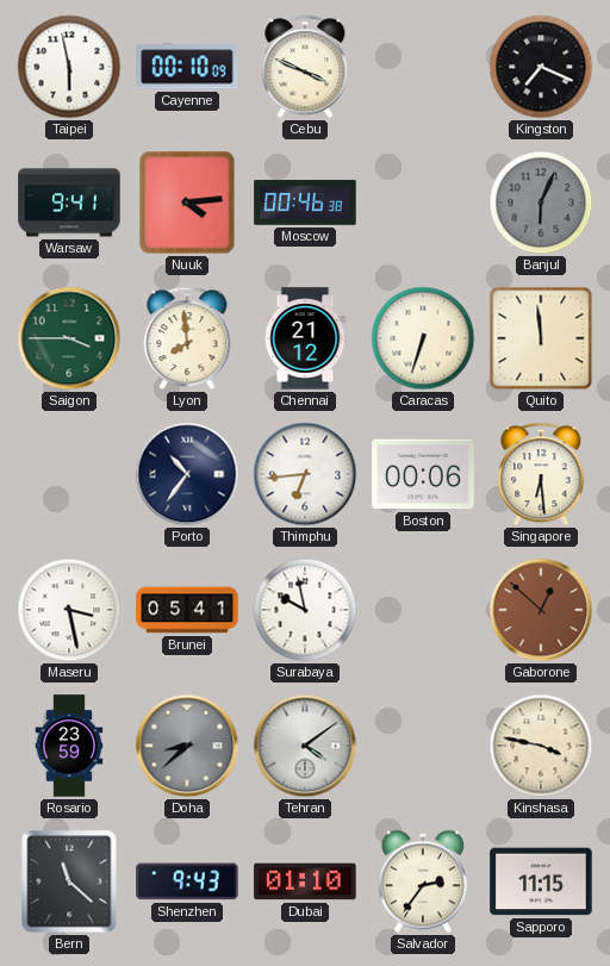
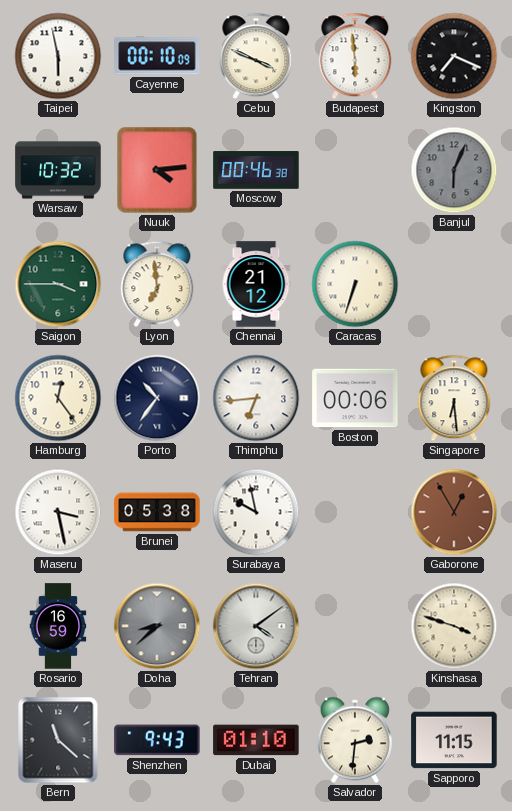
Budapest: none -> 5:59 (355, 56)
Warsaw: 9:41 -> 10:32 (58, 170)
Lyon: 7:59 -> 6:59 (157, 284)
Quito: 11:59 -> none (541, 338)
Hamburg: none -> 12:24 (58, 398)
Brunei: 05:41 -> 05:38 (157, 512)
Gaborone: 12:52 -> 12:55 (454, 512)
Rosario: 23:59 -> 16:59 (58, 626)
Kinshasa: 3:47 -> 3:48 (454, 626)
Salvador: 2:36 -> 2:31 (355, 740)
